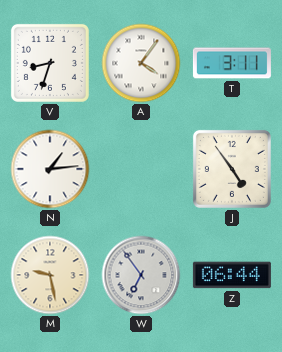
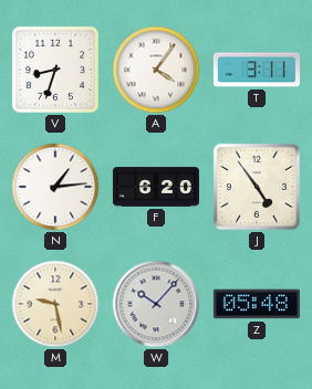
F: none -> 6:20 (156, 187)
W: 6:54 -> 10:07 (156, 304)
Z: 06:44 -> 05:48 (257, 304)
